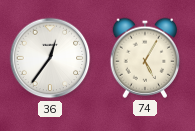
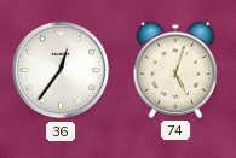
74: 5:05 -> 5:03 (175, 70)
